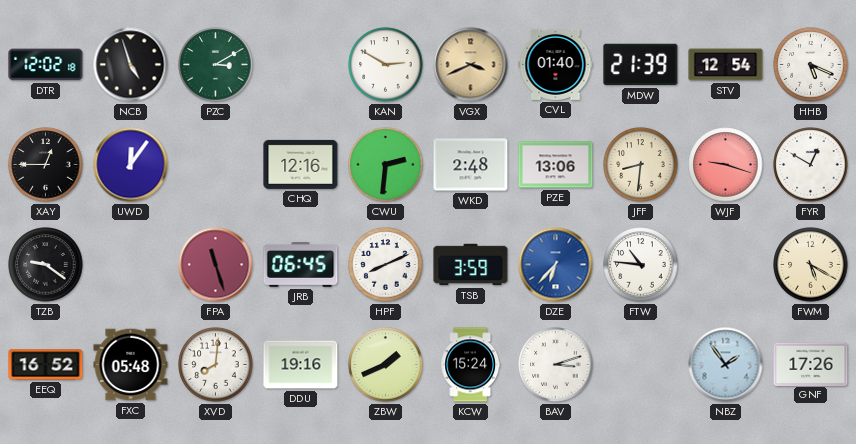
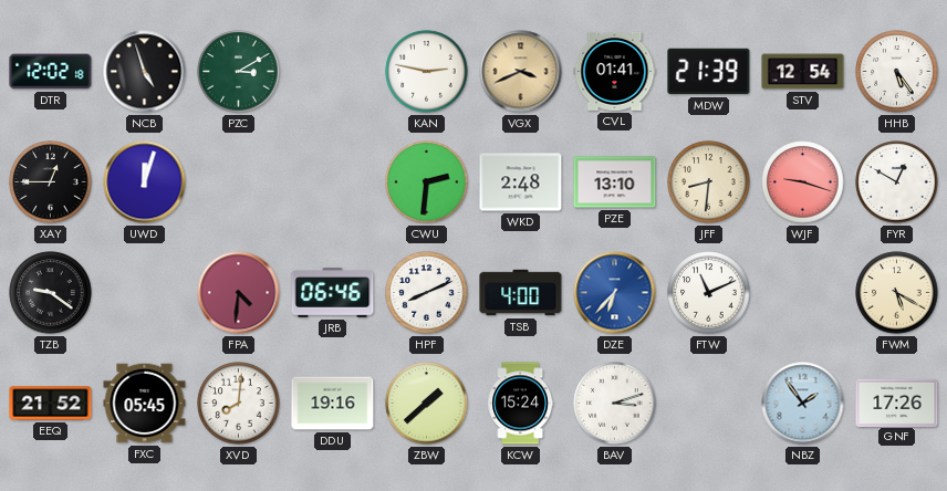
KAN: 2:50 -> 2:47 (427, 72)
CVL: 01:40 -> 01:41 (615, 71)
HHB: 5:19 -> 5:24 (897, 72)
UWD: 12:06 -> 12:03 (145, 182)
CHQ: 12:16 -> none (301, 164)
PZE: 13:06 -> 13:10 (615, 182)
FPA: 11:27 -> 4:31 (239, 293)
JRB: 06:45 -> 06:46 (333, 293)
TSB: 3:59 -> 4:00 (521, 293)
FTW: 10:46 -> 11:11 (709, 293)
EEQ: 16:52 -> 21:52 (51, 404)
FXC: 05:48 -> 05:45 (145, 404)
ZBW: 1:41 -> 1:38 (427, 404)
